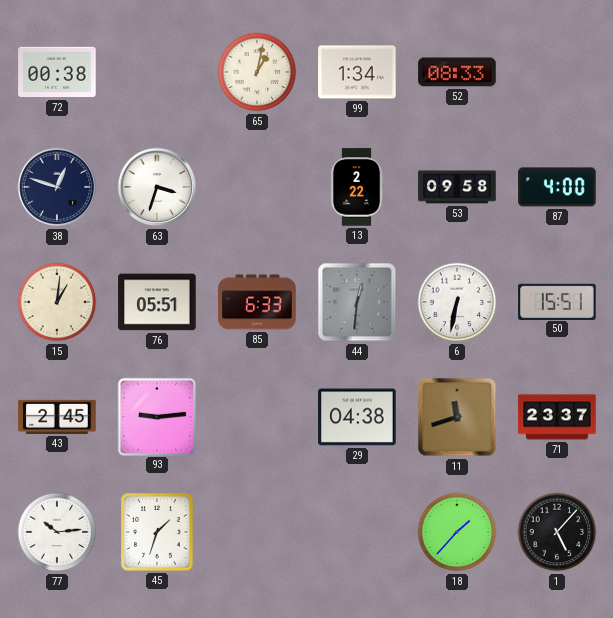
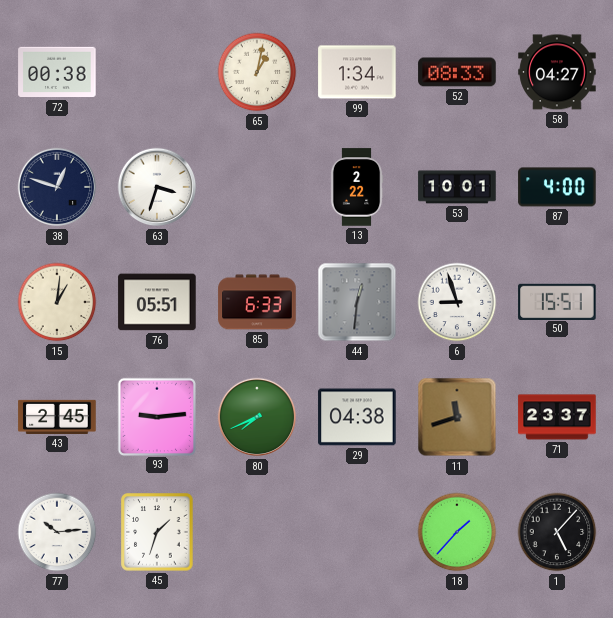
58: none -> 04:27 (557, 72)
53: 09:58 -> 10:01 (457, 187)
6: 6:32 -> 8:57 (457, 302)
80: none -> 7:41 (257, 417)
